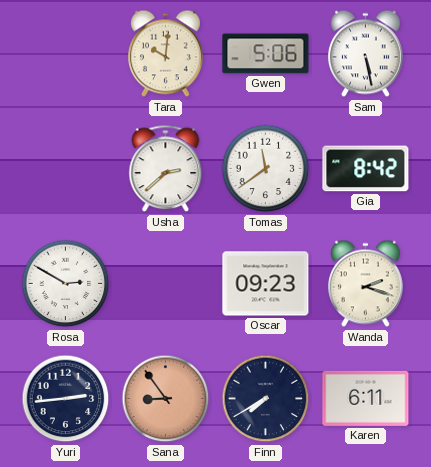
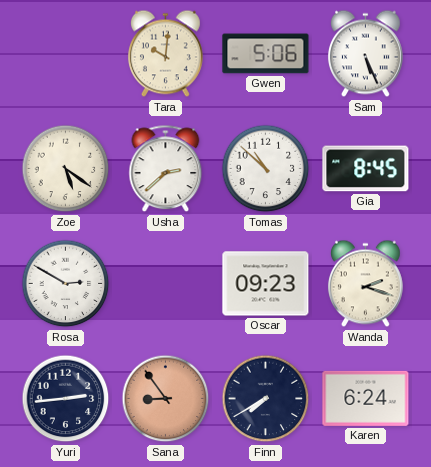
Sam: 5:28 -> 5:26 (365, 54)
Zoe: none -> 5:21 (66, 169)
Tomas: 11:39 -> 10:52 (266, 169)
Gia: 8:42 -> 8:45 (366, 169)
Karen: 6:11 -> 6:24 (366, 398)
